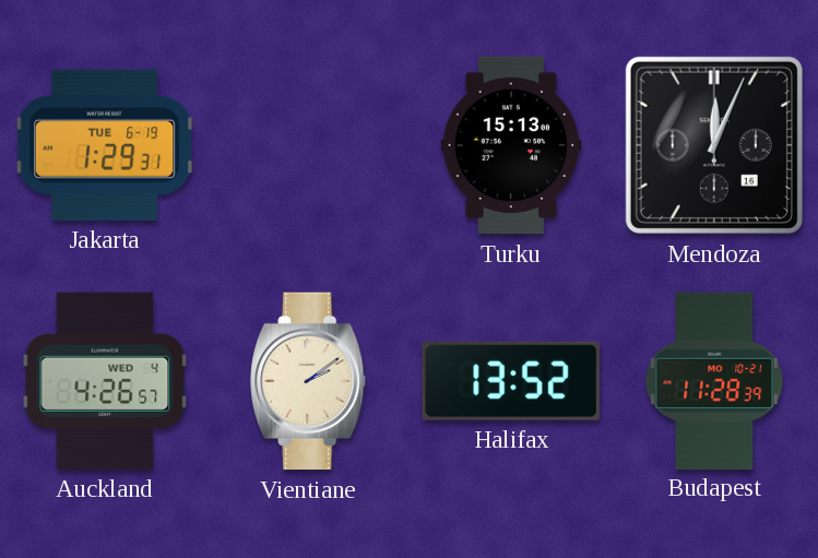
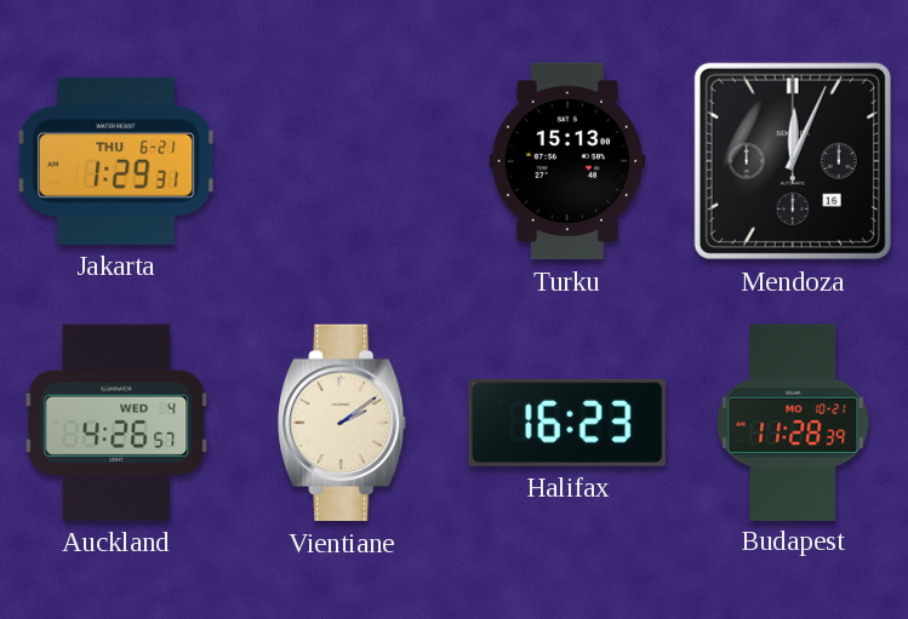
Jakarta date: TUE 6-19 -> THU 6-21 (116, 161)
Halifax: 13:52 -> 16:23 (567, 423)
